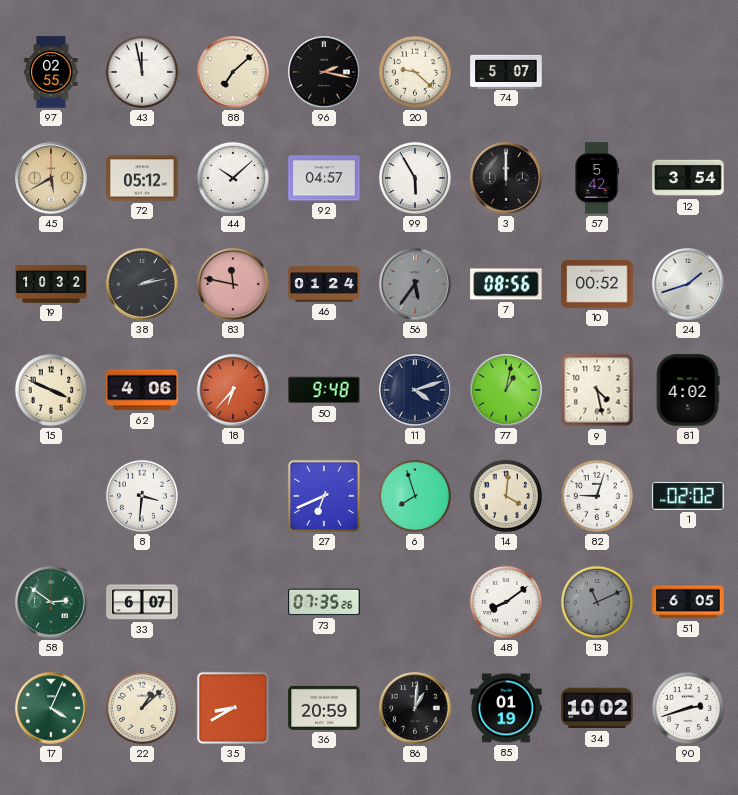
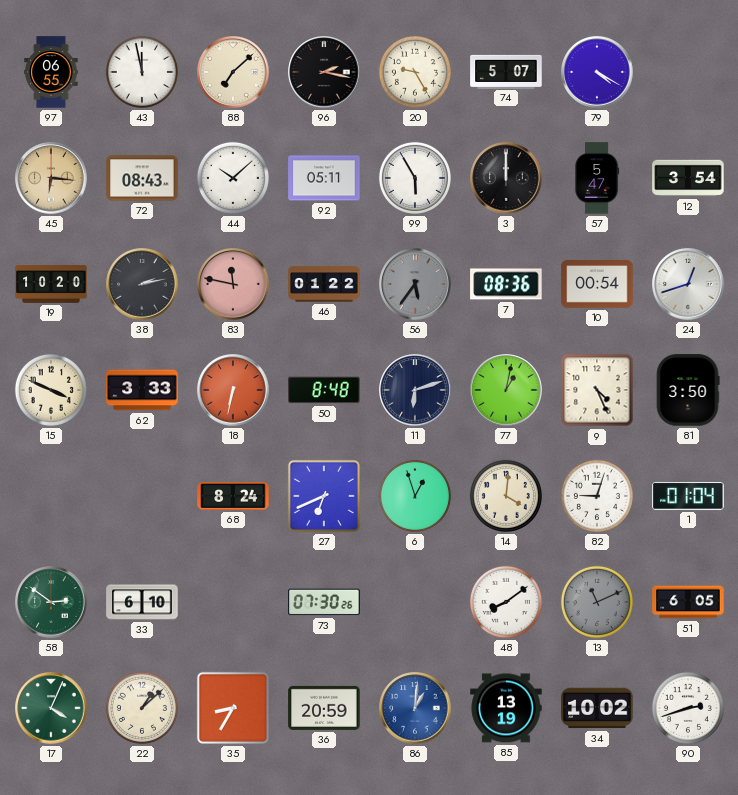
97: 02:55 -> 06:55 (51, 72)
20: 9:22 -> 9:25 (415, 72)
79: none -> 4:20 (597, 72)
45: 5:40 -> 6:16 (51, 178)
72: 05:12 -> 08:43 (142, 178)
92: 04:57 -> 05:11 (324, 178)
57: 5:42 -> 5:47 (597, 178)
19: 10:32 -> 10:20 (51, 284)
46: 01:24 -> 01:22 (324, 284)
7: 08:56 -> 08:36 (506, 284)
10: 00:52 -> 00:54 (597, 284)
24: 1:42 -> 12:42 (688, 284)
62: 4:06 -> 3:33 (142, 390)
18: 6:37 -> 6:32 (233, 390)
50: 9:48 -> 8:48 (324, 390)
11: 4:12 -> 6:12 (415, 390)
9: 4:28 -> 4:26 (597, 390)
81: 4:02 -> 3:50 (688, 390)
8: 3:31 -> none (142, 496)
68: none -> 8:24 (233, 497)
6: 7:57 -> 12:57 (415, 496)
1: 02:02 -> 01:04 (688, 496)
33: 6:07 -> 6:10 (142, 602)
73: 07:35 -> 07:30 (324, 602)
35: 8:40 -> 8:35 (233, 708)
86 dial: black -> blue (415, 708)
85: 01:19 -> 13:19 (506, 708)
